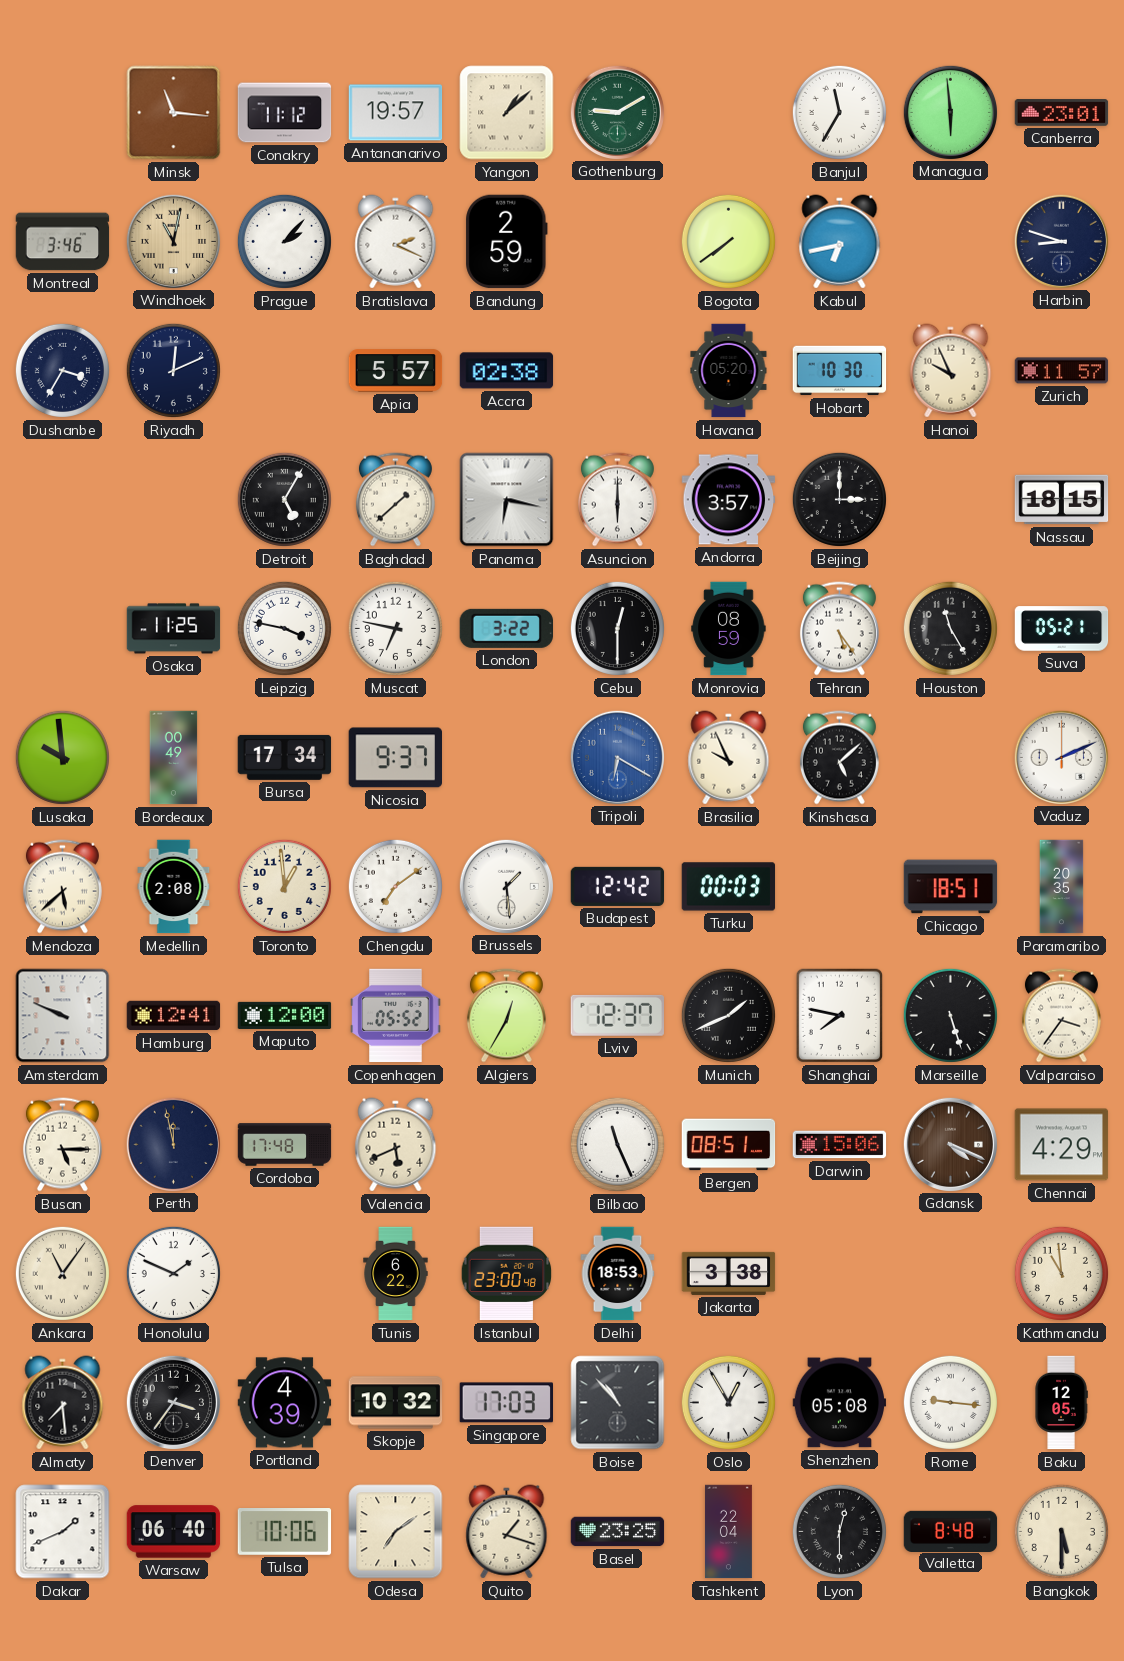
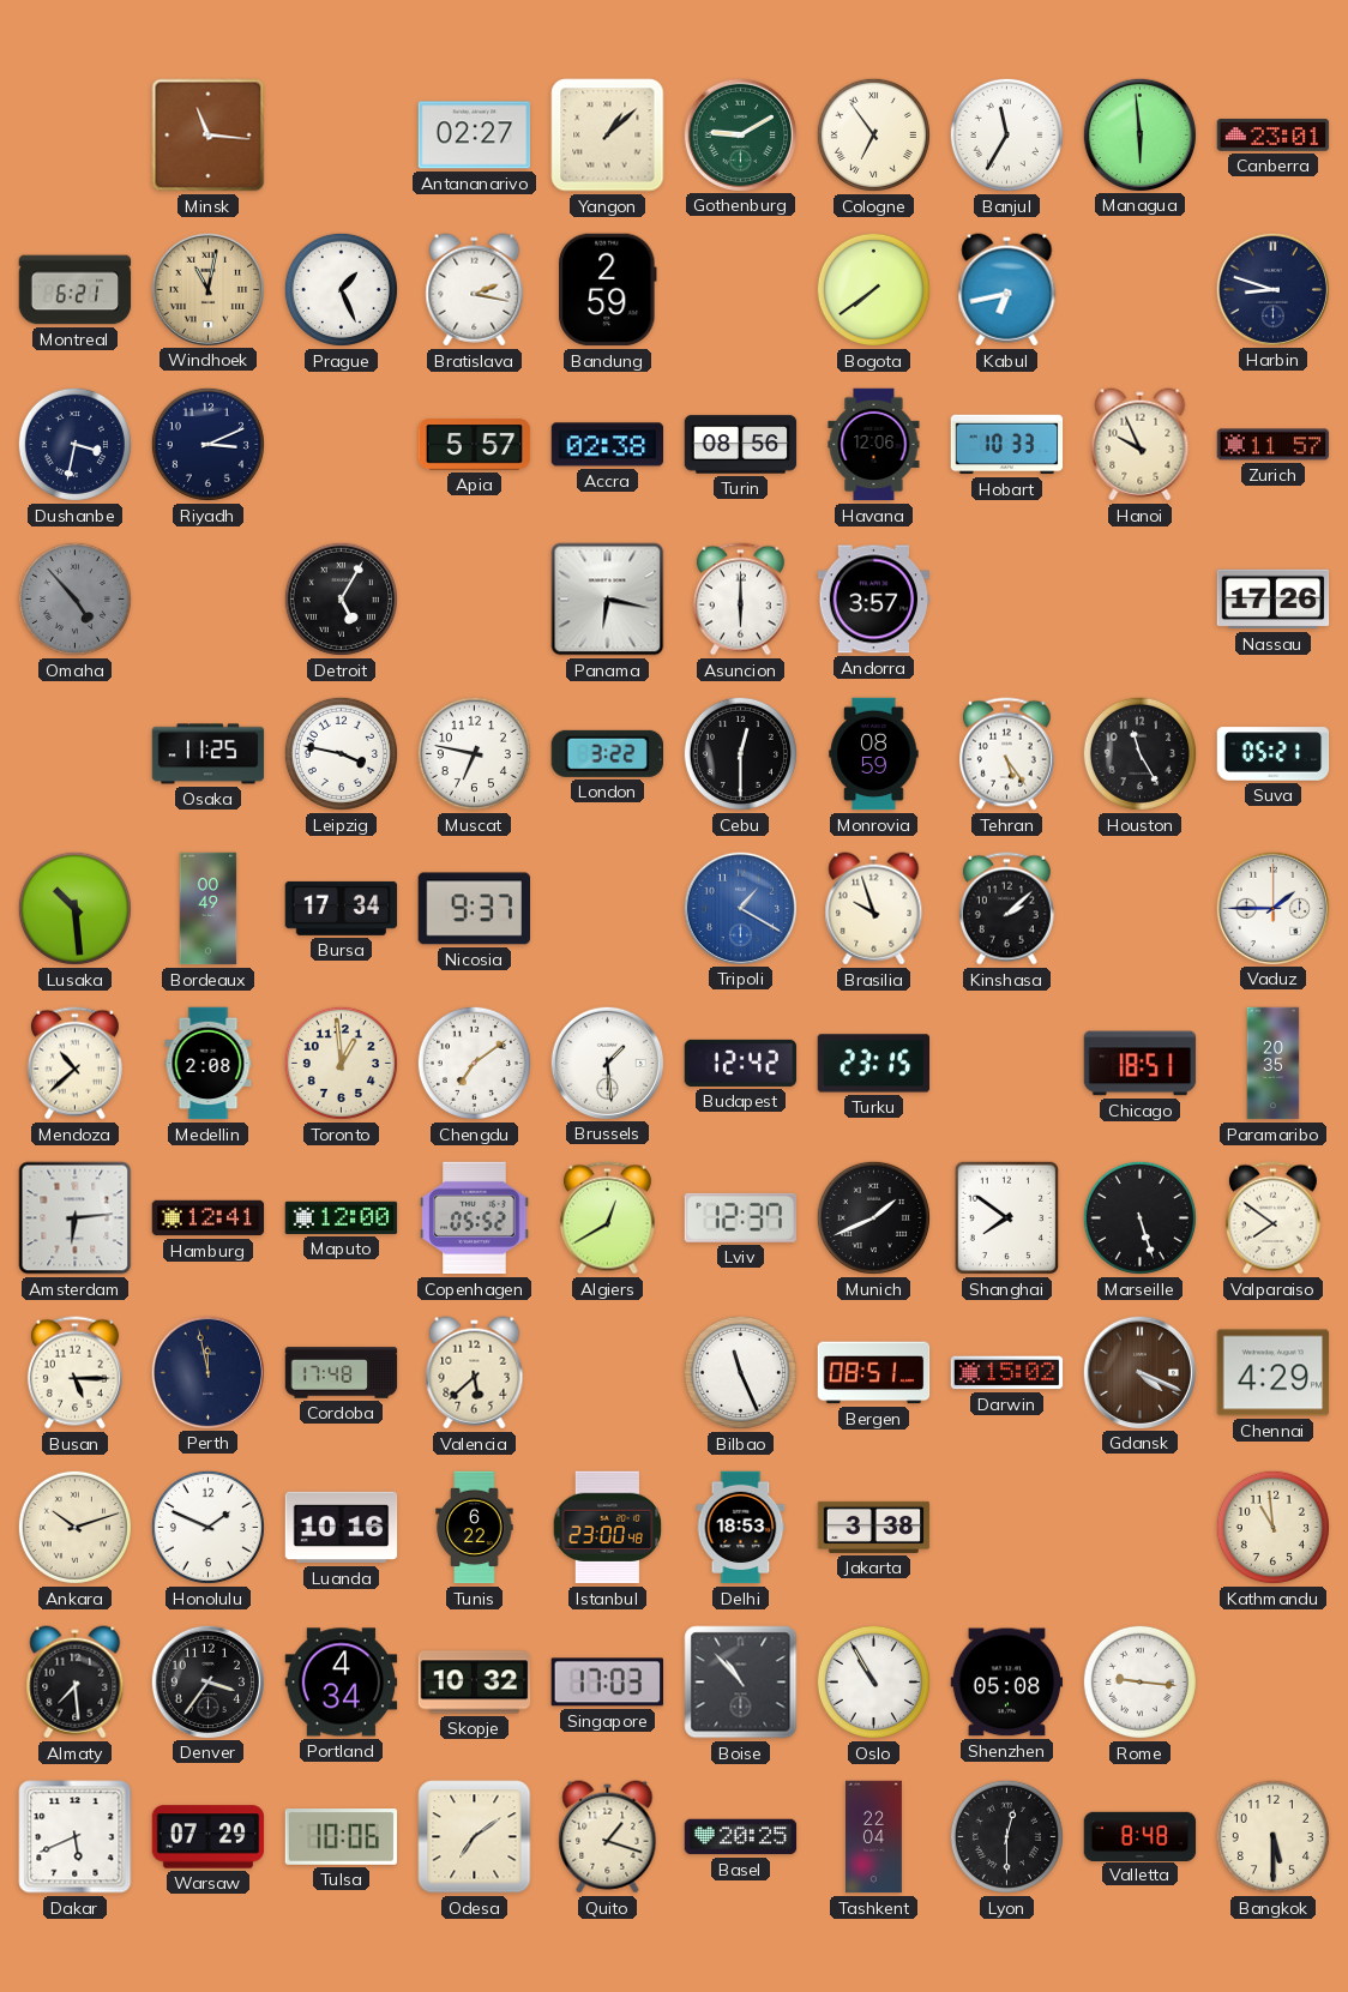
Conakry: 11:12 -> none (285, 113)
Antananarivo: 19:57 -> 02:27 (475, 136)
Cologne: none -> 6:54 (873, 134)
Montreal: 3:46 -> 6:21 (76, 290)
Prague: 2:07 -> 1:26 (341, 289)
Bratislava: 2:19 -> 2:17 (475, 290)
Dushanbe: 3:35 -> 3:32 (74, 444)
Riyadh: 12:11 -> 3:11 (207, 444)
Turin: none -> 08:56 (741, 445)
Havana: 05:20 -> 12:06 (874, 445)
Hobart: 10:30 -> 10:33 (1007, 445)
Omaha: none -> 4:53 (74, 598)
Baghdad: 1:38 -> none (395, 500)
Beijing: 3:00 -> none (839, 499)
Nassau: 18:15 -> 17:26 (1274, 600)
Lusaka: 9:59 -> 10:29 (74, 908)
Tripoli: 6:20 -> 1:20 (740, 908)
Brasilia: 9:56 -> 9:57 (874, 909)
Kinshasa: 5:08 -> 2:08 (1006, 909)
Vaduz: 2:11 -> 1:45 (1272, 908)
Mendoza: 5:38 -> 10:38 (74, 1064)
Turku: 00:03 -> 23:15 (874, 1064)
Amsterdam: 9:49 -> 6:14 (76, 1218)
Algiers: 12:35 -> 12:40 (607, 1218)
Shanghai: 7:47 -> 7:51 (1007, 1218)
Valparaiso: 3:36 -> 7:51 (1272, 1218)
Valencia: 5:41 -> 5:38 (475, 1373)
Darwin: 15:06 -> 15:02 (1007, 1373)
Ankara: 11:06 -> 10:12 (74, 1527)
Luanda: none -> 10:16 (342, 1528)
Portland: 4:39 -> 4:34 (342, 1683)
Oslo: 12:55 -> 10:55 (873, 1681)
Baku: 12:05 -> none (1061, 1403)
Dakar: 1:41 -> 5:41 (76, 1837)
Warsaw: 06:40 -> 07:29 (209, 1837)
Basel: 23:25 -> 20:25 (741, 1837)
